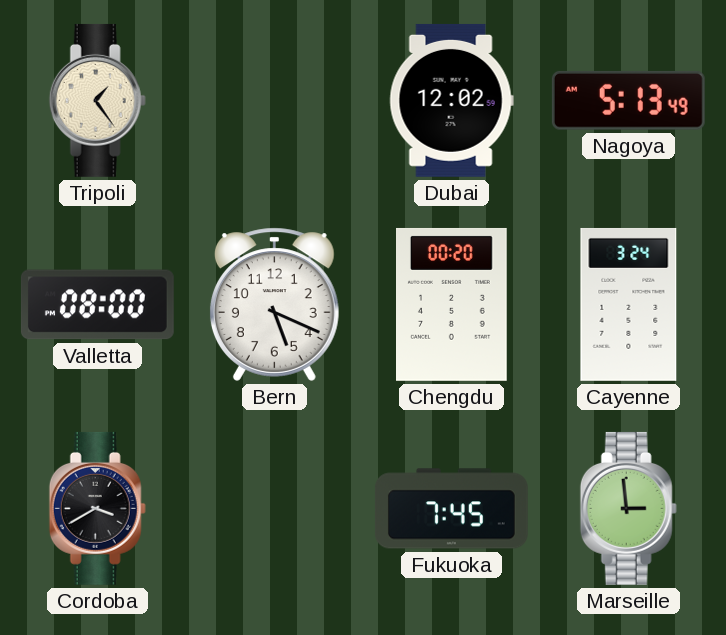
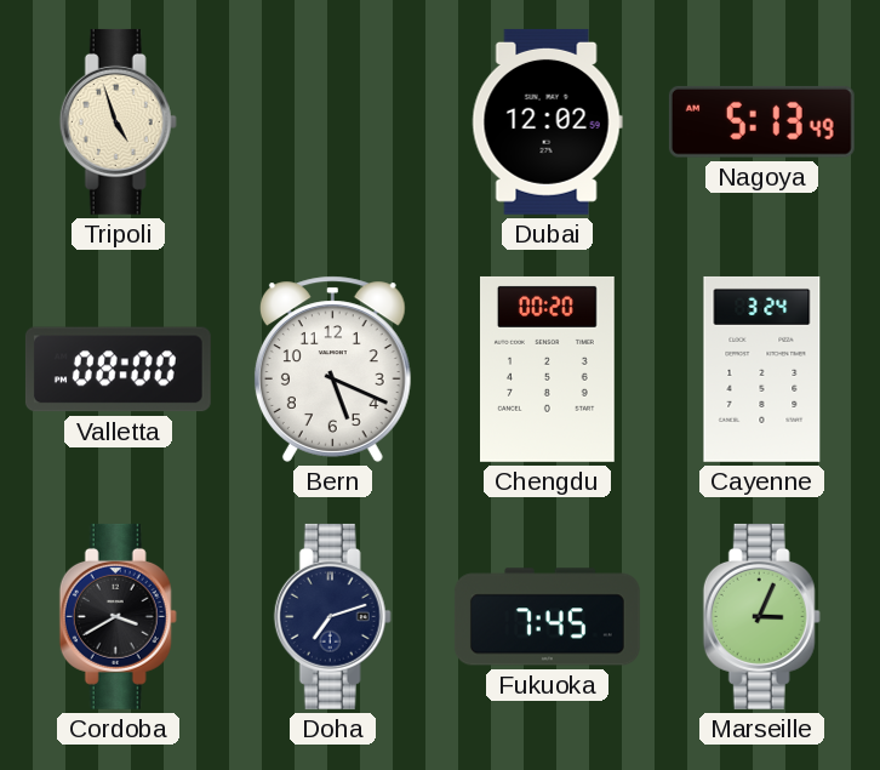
Tripoli: 1:24 -> 4:57 (118, 121)
Doha: none -> 7:12 (332, 616)
Marseille: 2:59 -> 3:04 (761, 616)
